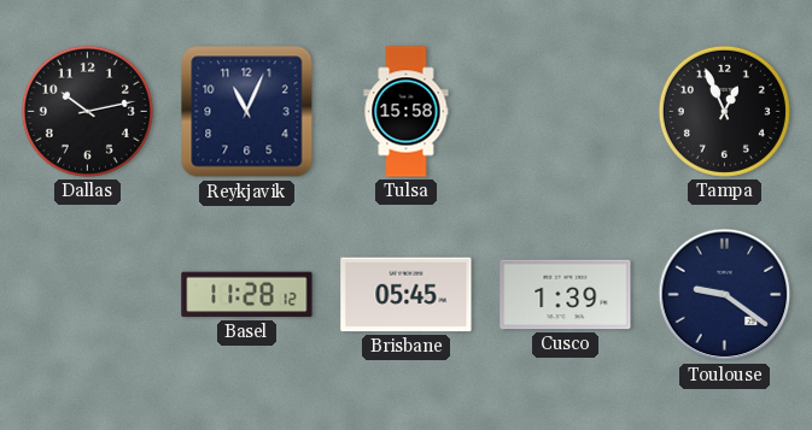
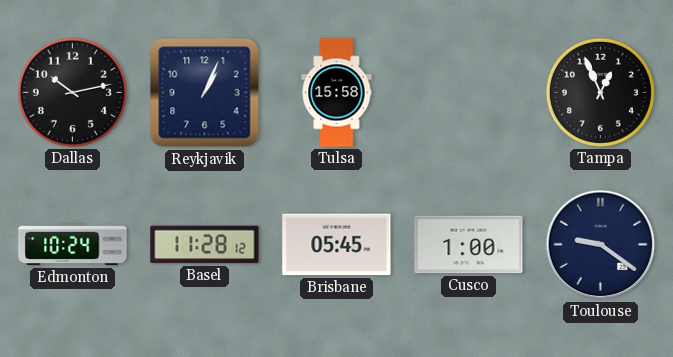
Reykjavik: 11:04 -> 1:04 (205, 93)
Edmonton: none -> 10:24 (73, 245)
Cusco: 1:39 -> 1:00 (469, 245)
